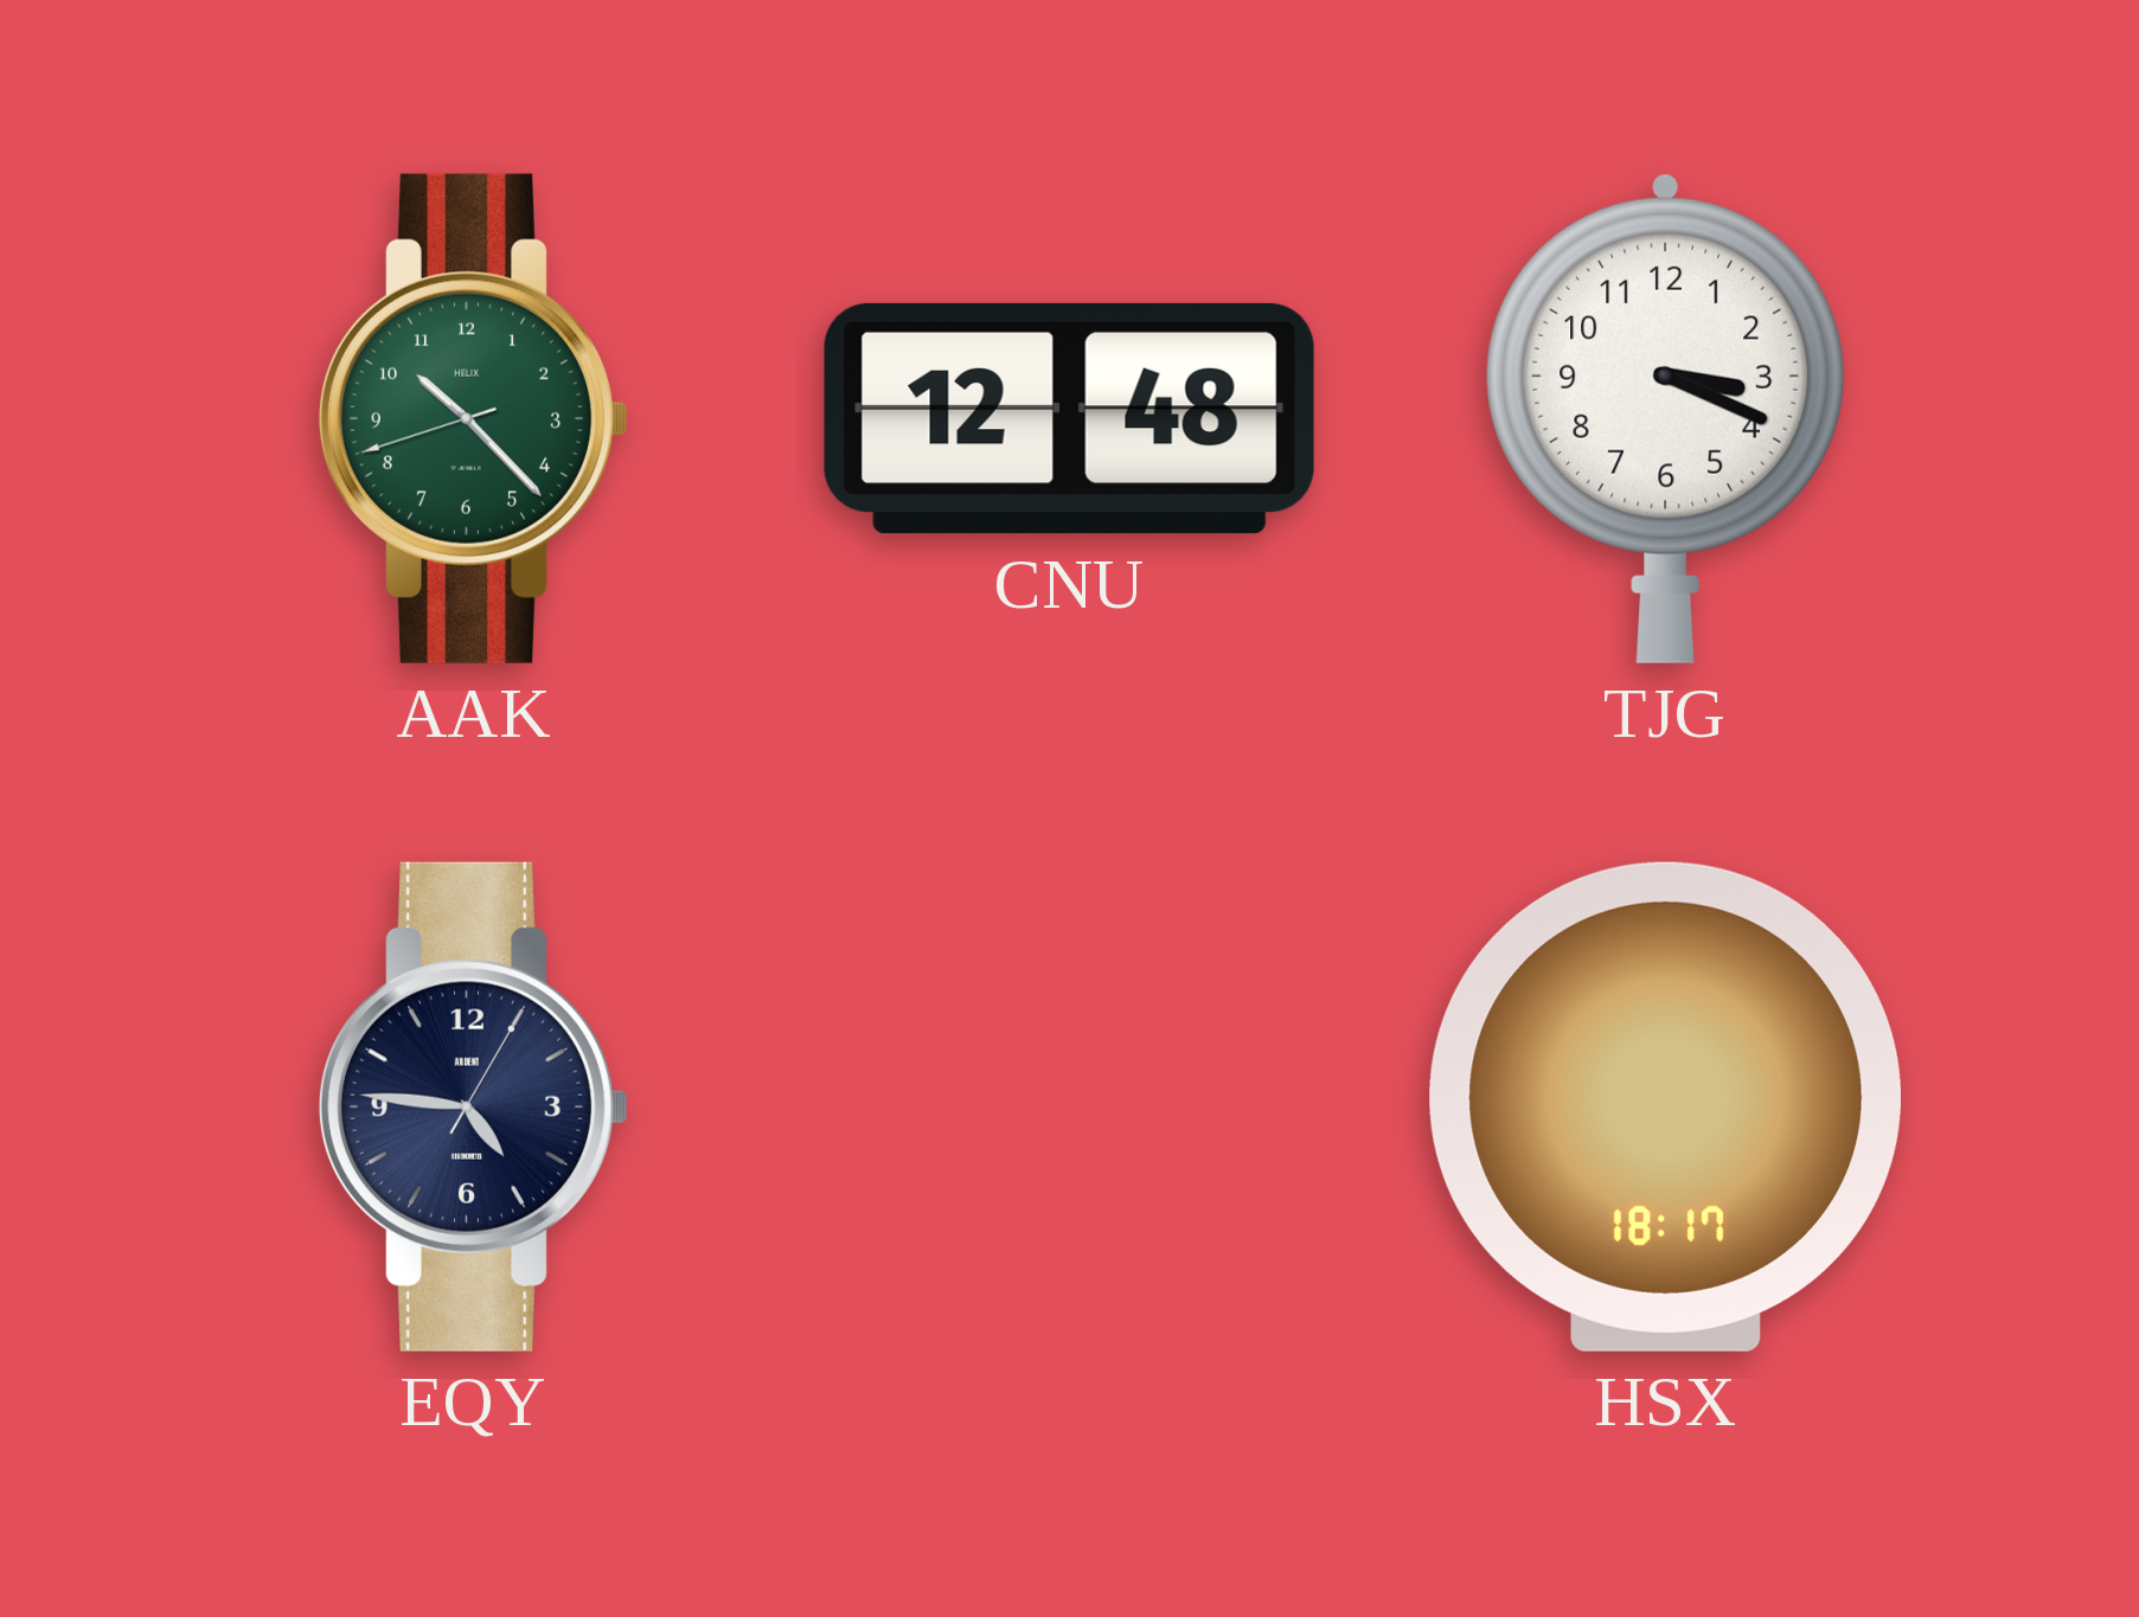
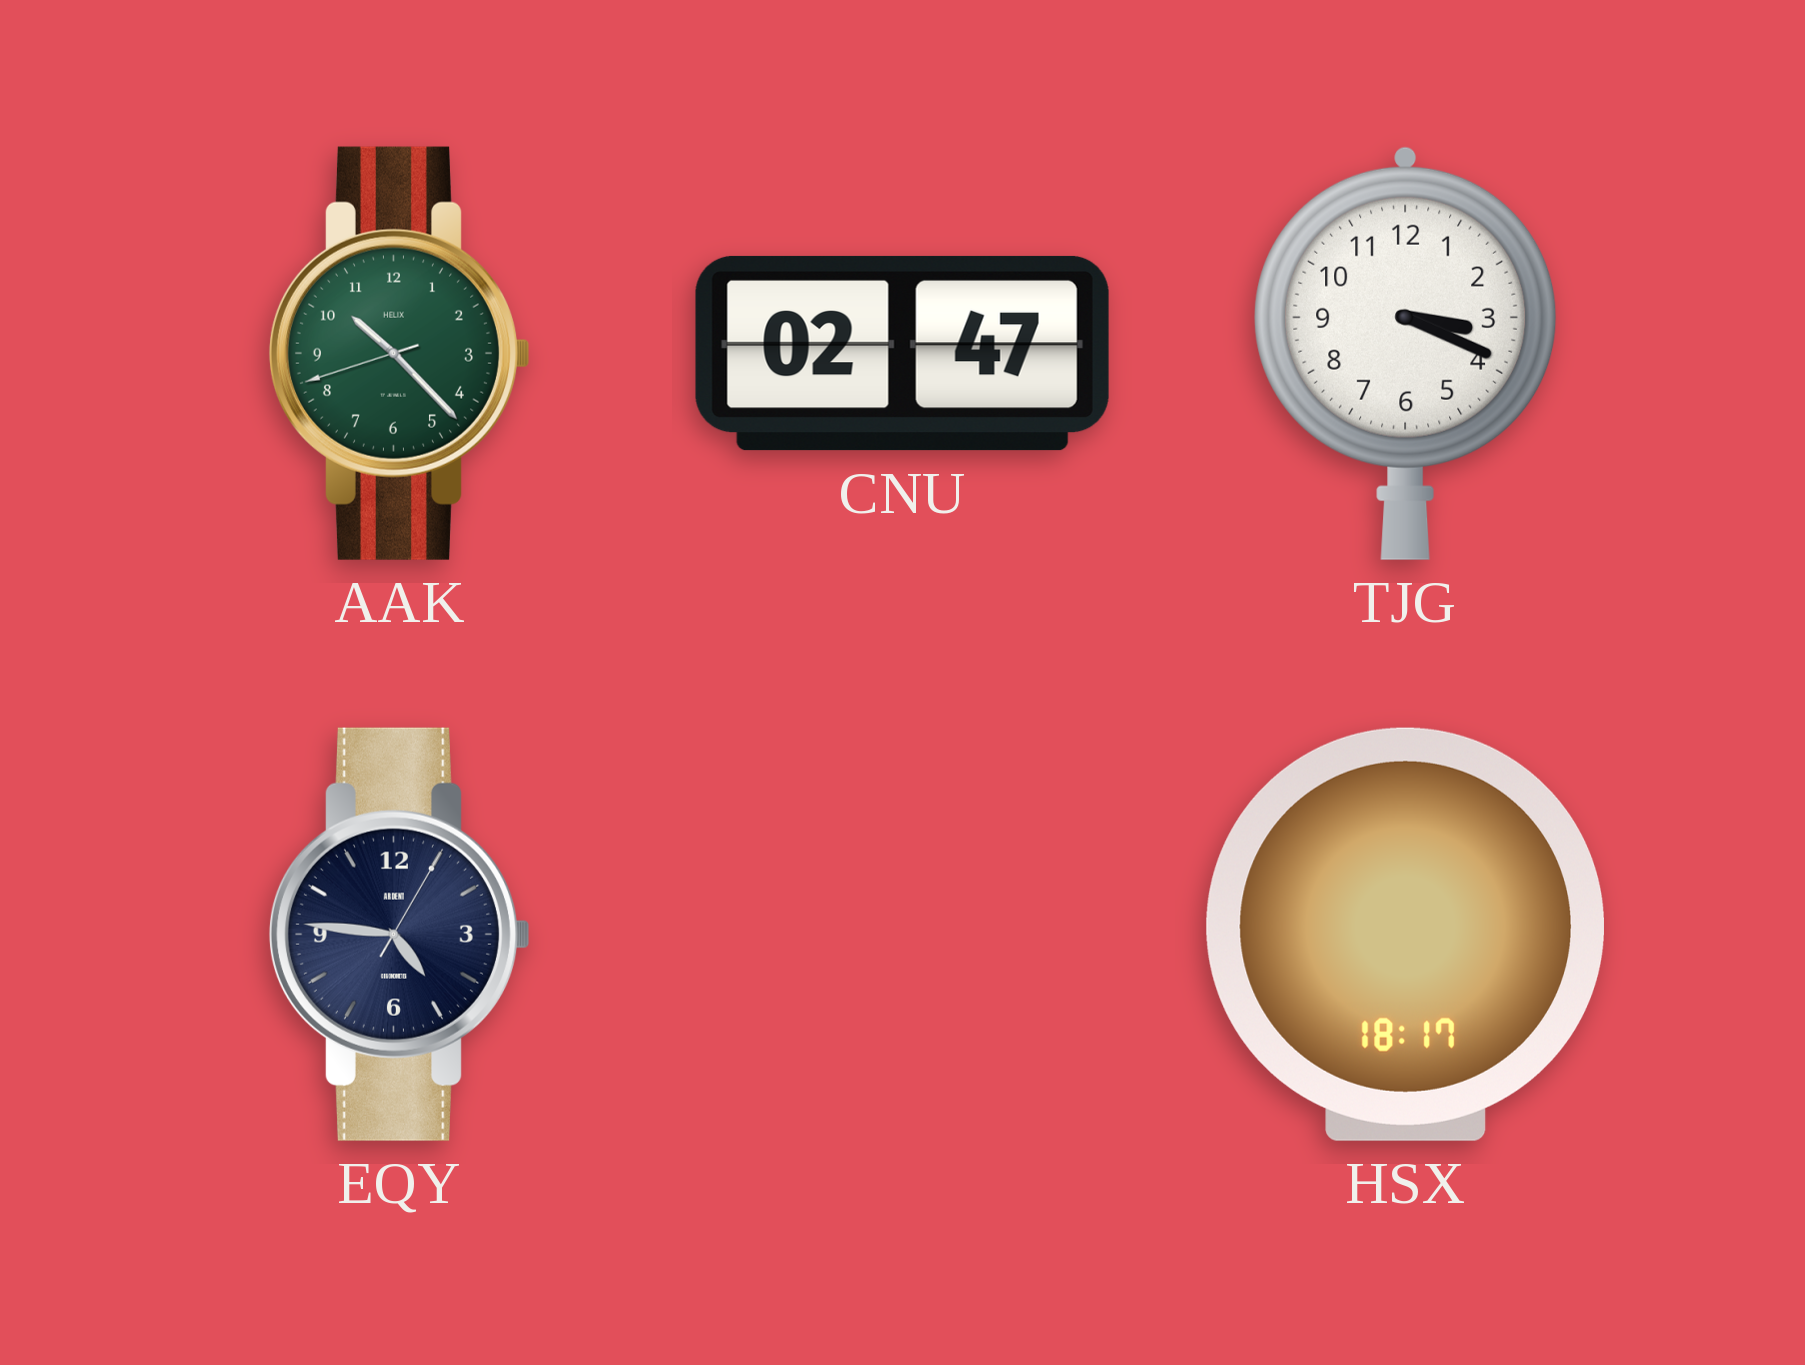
CNU: 12:48 -> 02:47 (902, 353)
